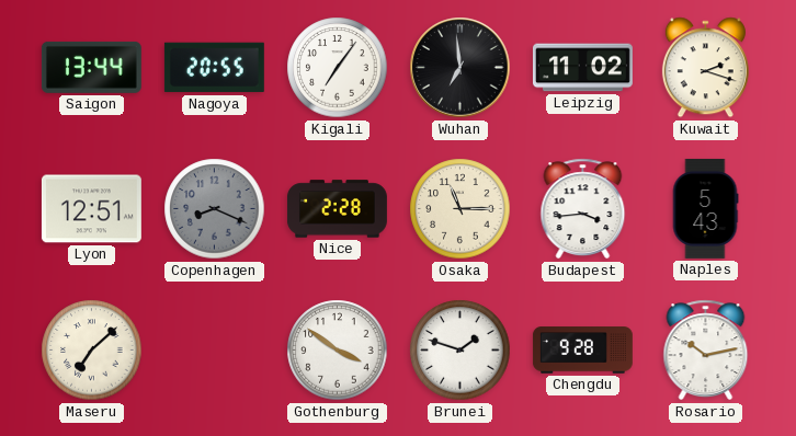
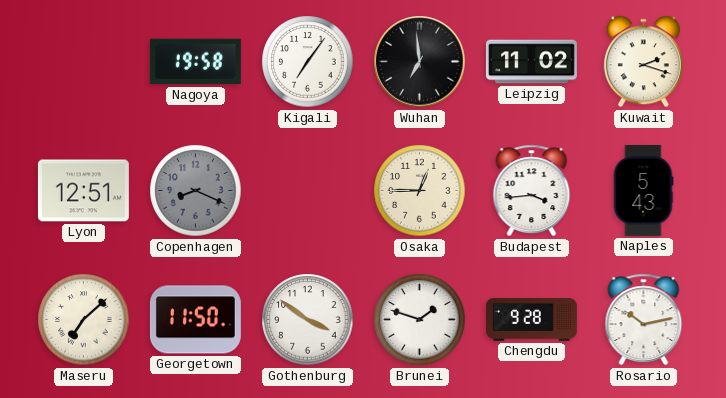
Saigon: 13:44 -> none (91, 67)
Nagoya: 20:55 -> 19:58 (195, 62)
Nice: 2:28 -> none (337, 209)
Osaka: 11:15 -> 12:45 (420, 191)
Georgetown: none -> 11:50 (195, 320)
